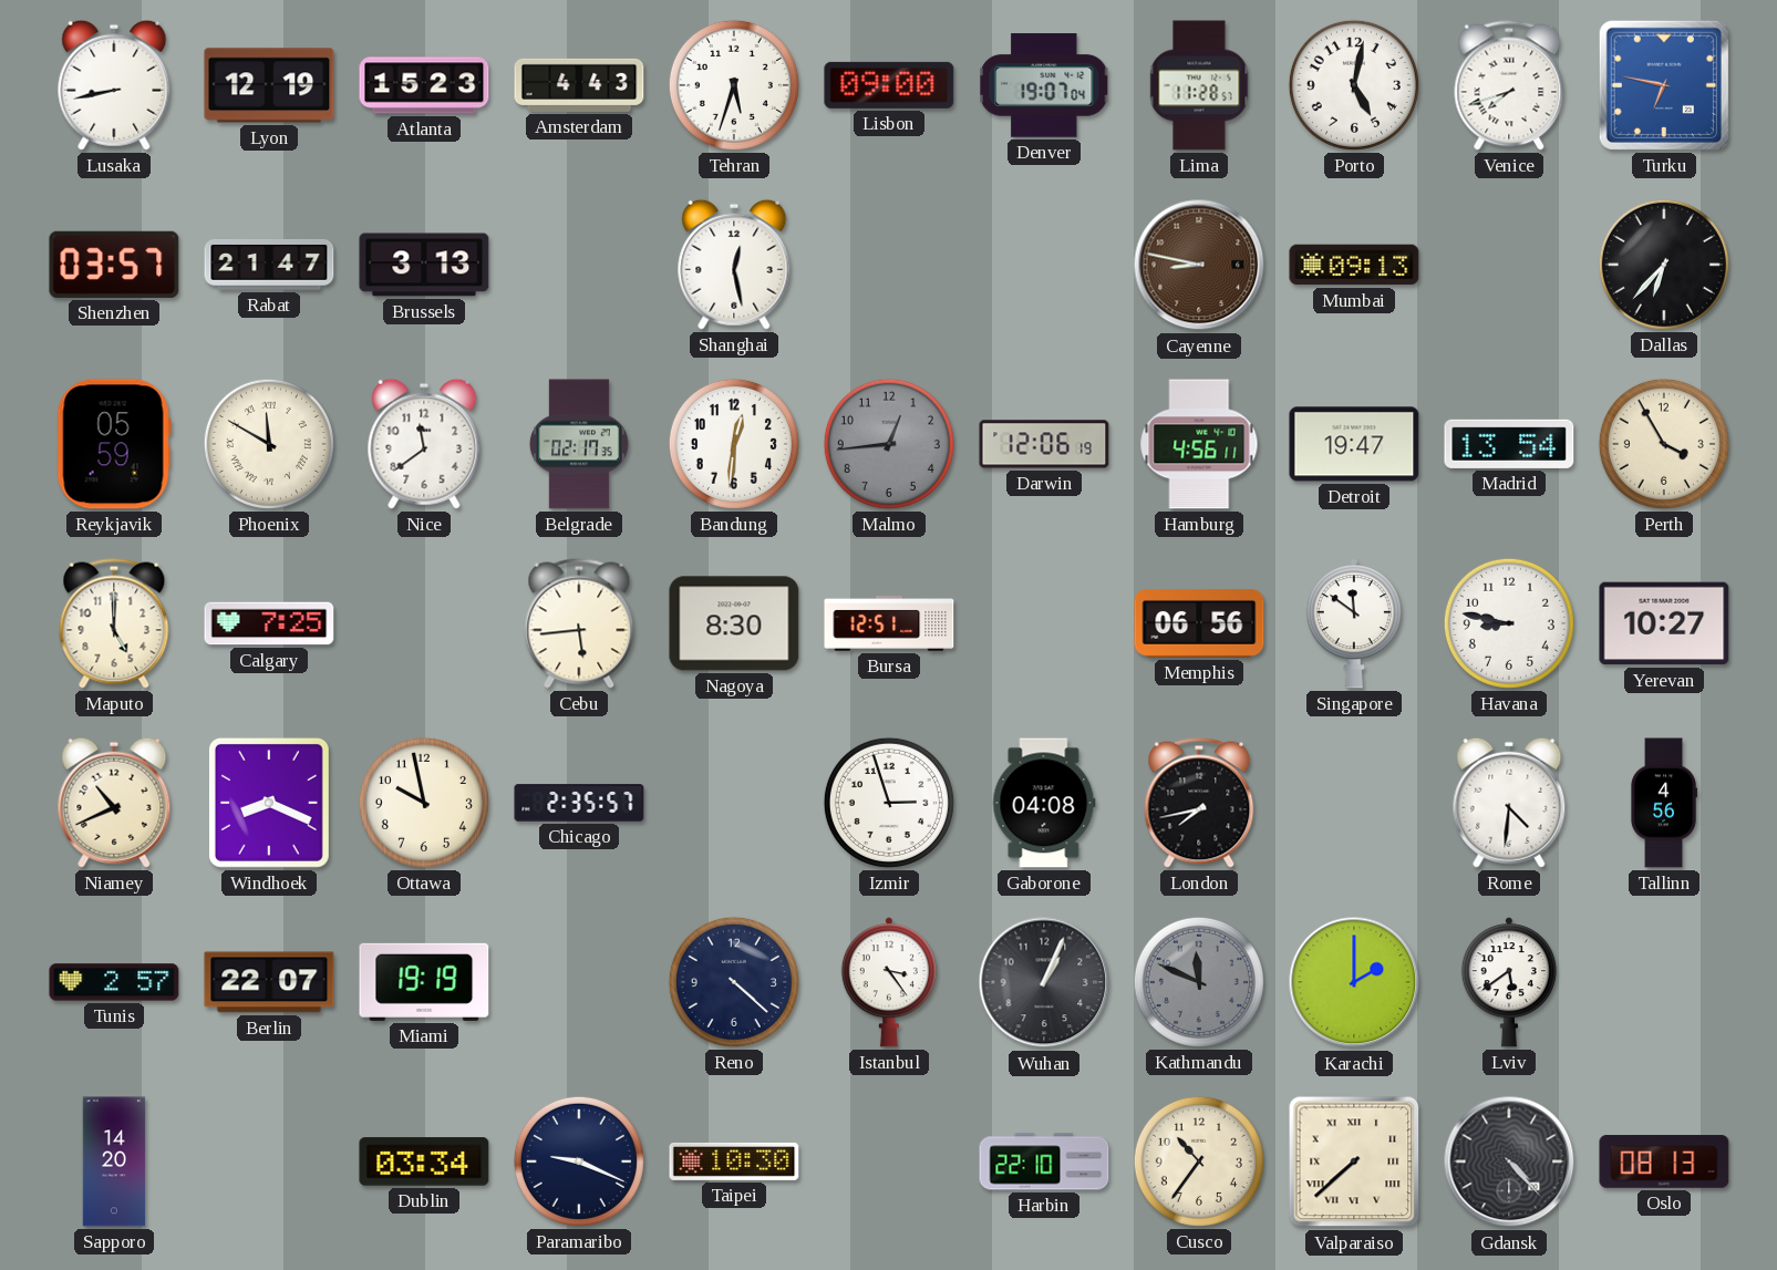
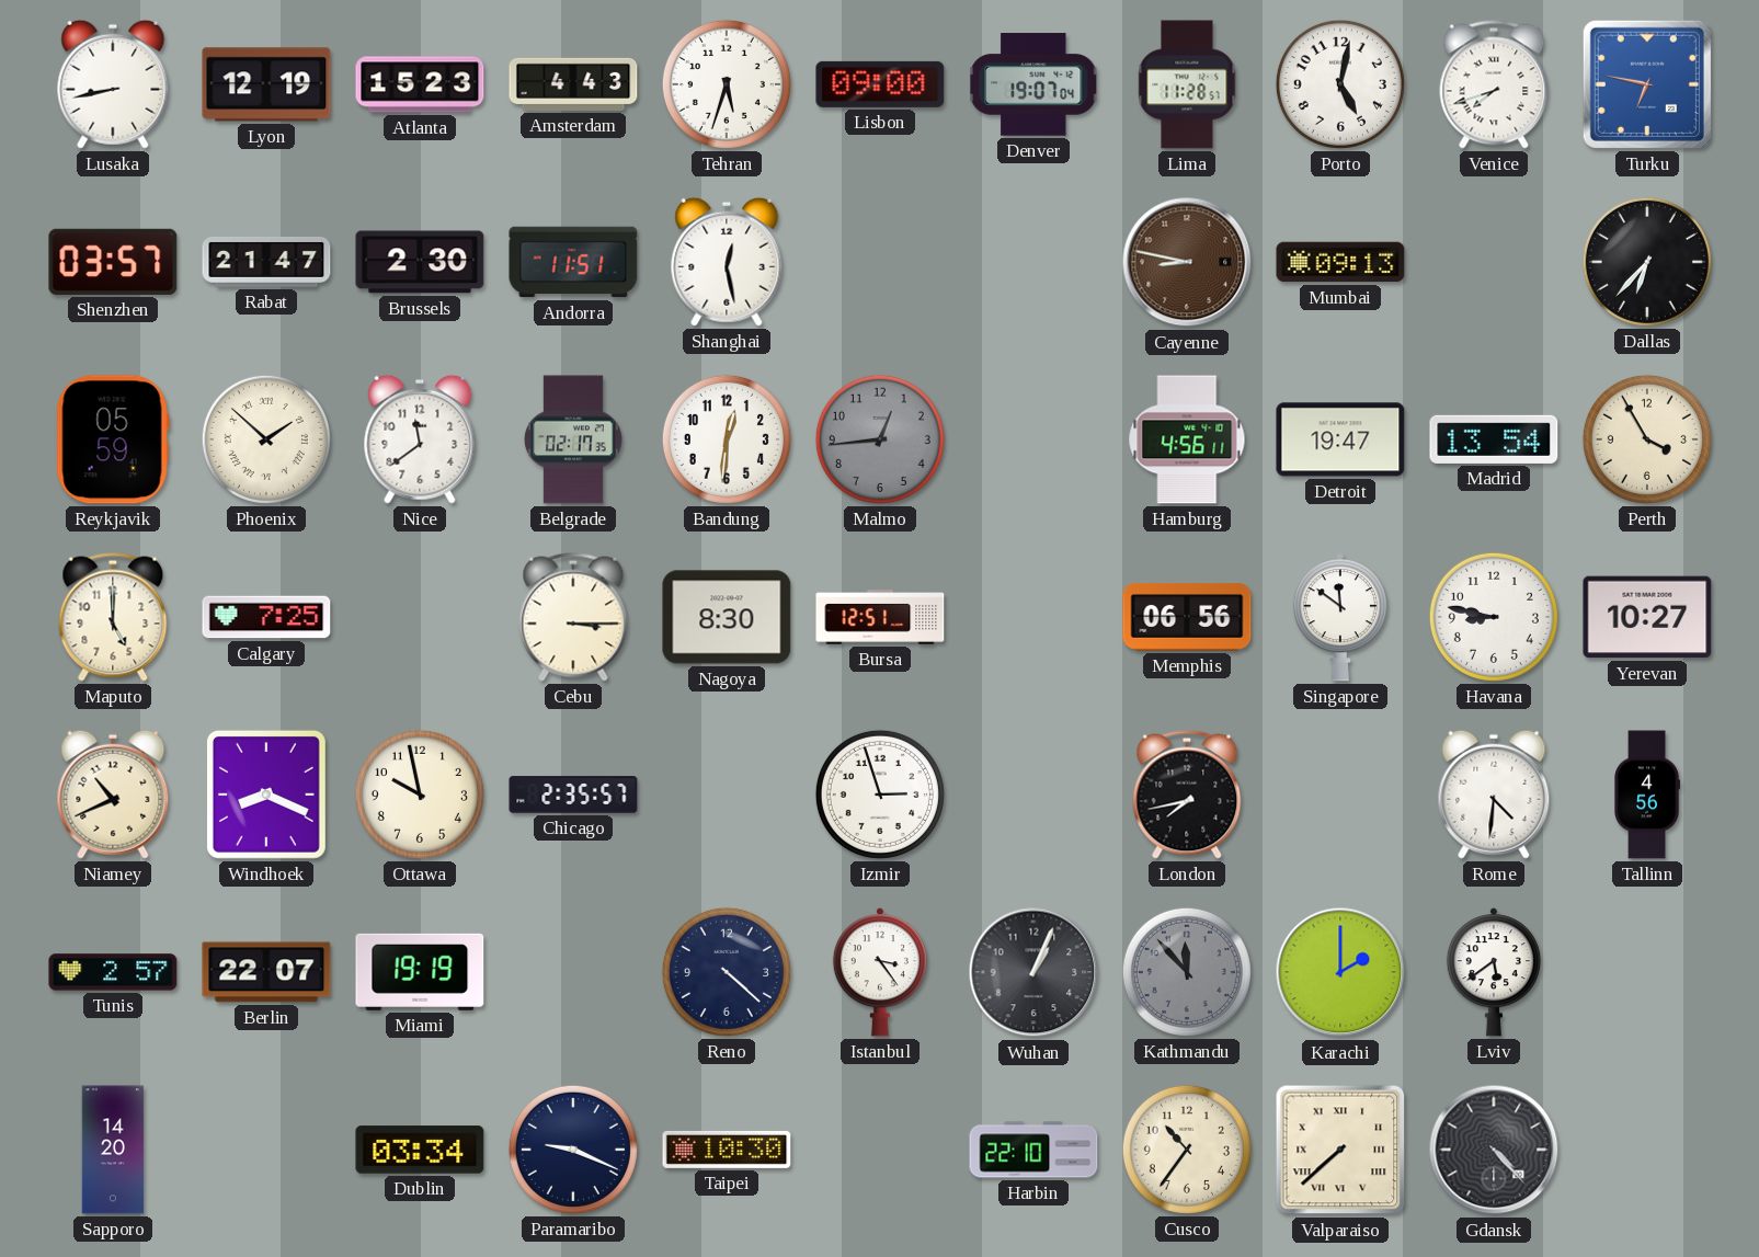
Brussels: 3:13 -> 2:30 (420, 262)
Andorra: none -> 11:51 (573, 262)
Phoenix: 11:50 -> 1:52 (266, 439)
Darwin: 12:06 -> none (1044, 444)
Cebu: 5:44 -> 3:15 (573, 617)
Gaborone: 04:08 -> none (1044, 803)
Kathmandu: 11:49 -> 11:53 (1187, 972)
Oslo: 08:13 -> none (1664, 1161)
